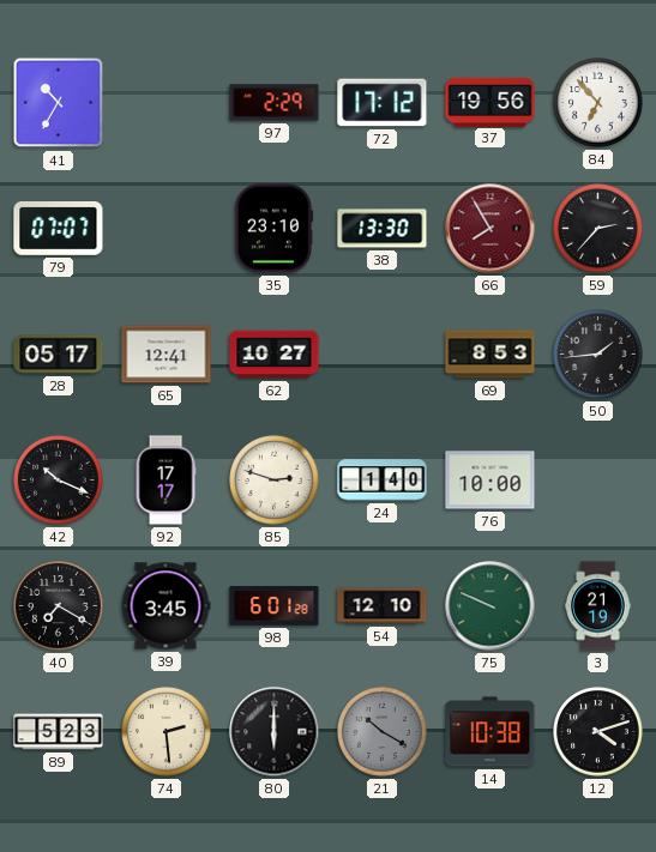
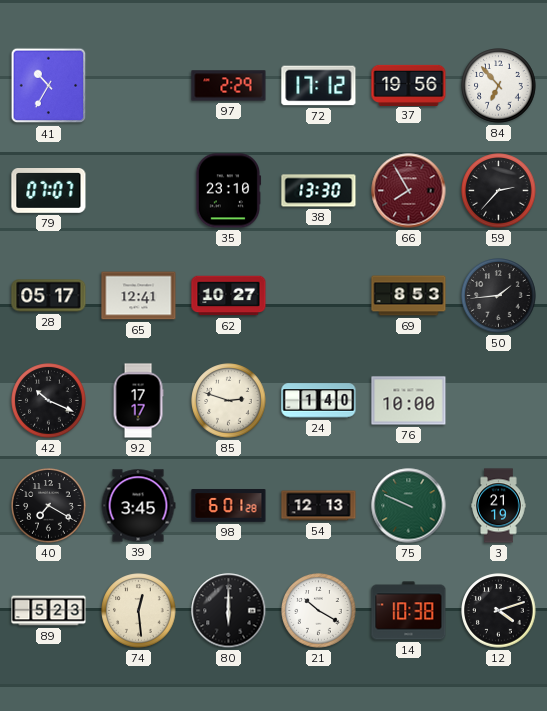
54: 12:10 -> 12:13 (319, 506)
74: 2:29 -> 12:29 (139, 611)
21 dial: grey -> white (319, 611)
